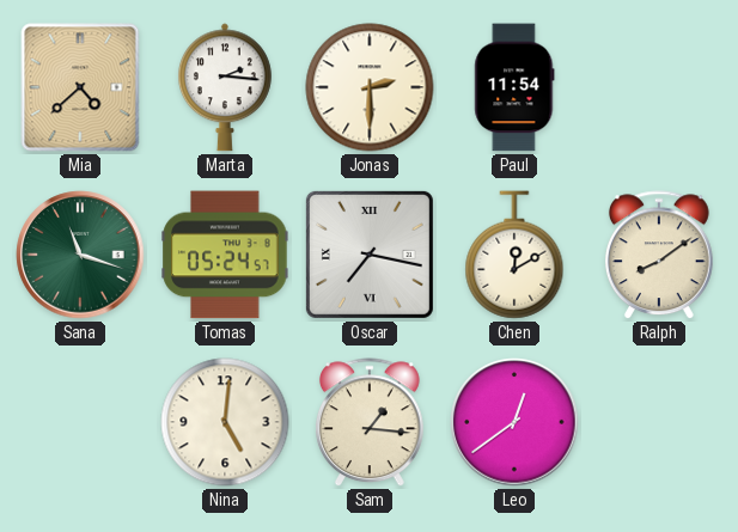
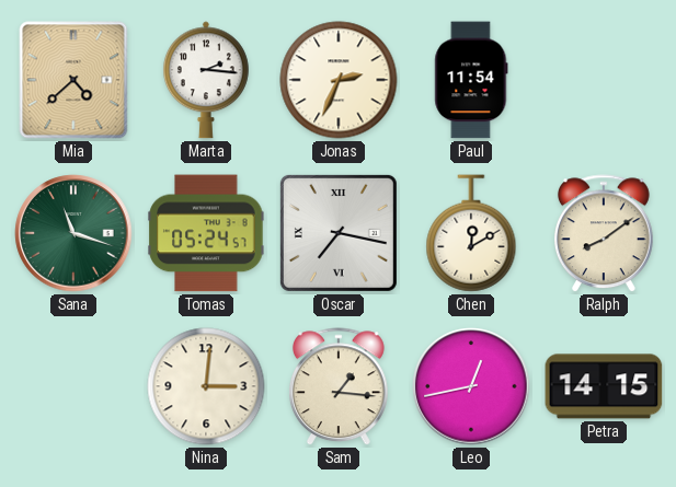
Jonas: 2:30 -> 2:34 (339, 80)
Nina: 5:01 -> 3:01 (206, 386)
Leo: 12:39 -> 12:43 (471, 386)
Petra: none -> 14:15 (604, 386)
